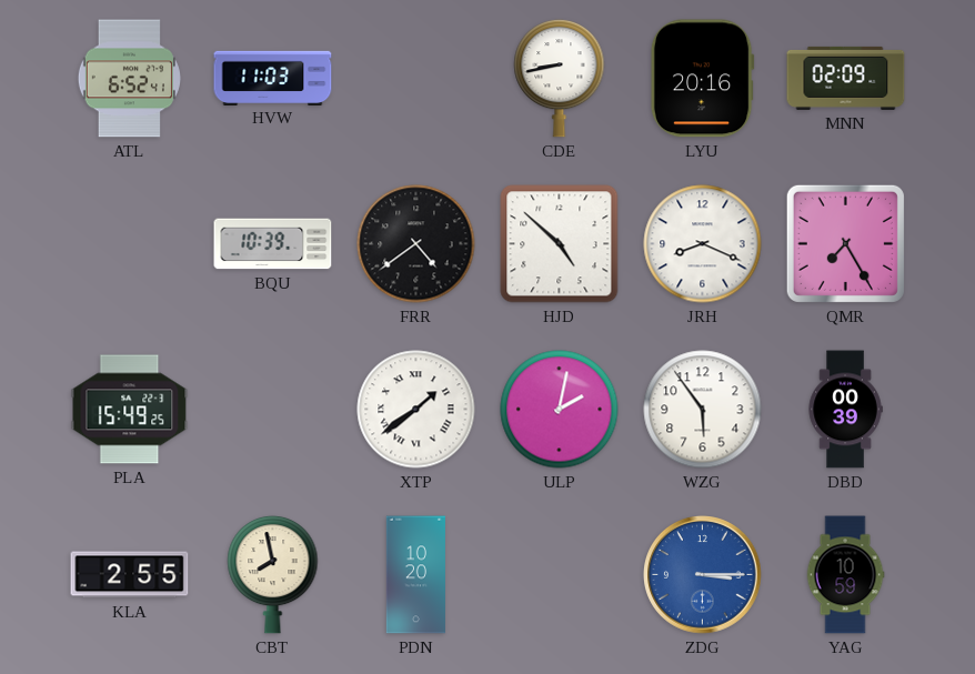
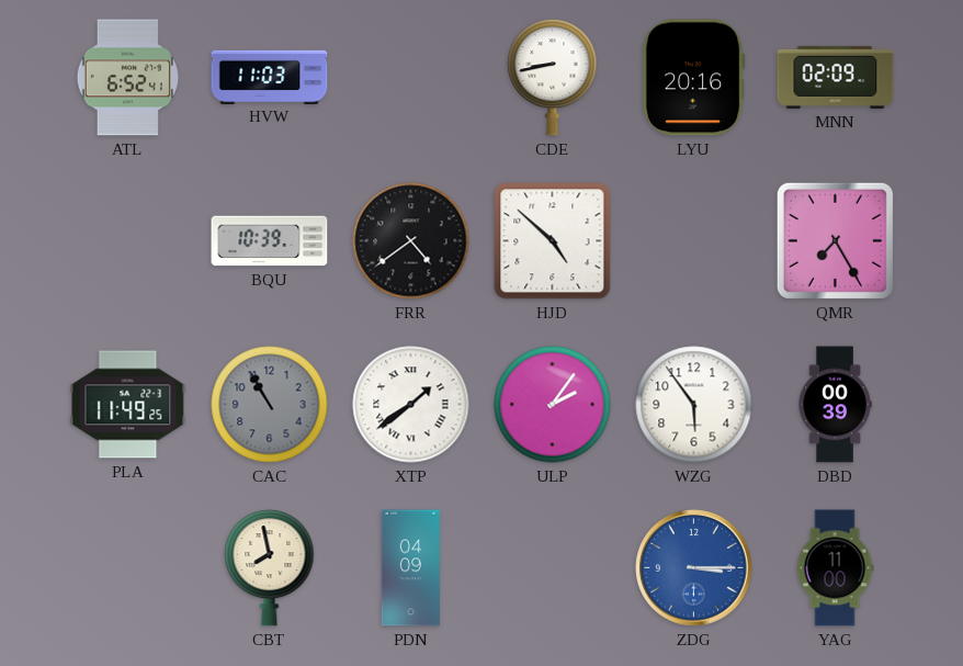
JRH: 8:19 -> none (703, 244)
PLA: 15:49 -> 11:49 (128, 405)
CAC: none -> 10:55 (270, 405)
ULP: 2:02 -> 2:06 (553, 405)
KLA: 2:55 -> none (130, 575)
PDN: 10:20 -> 04:09 (410, 568)
YAG: 10:59 -> 11:00 (835, 568)
